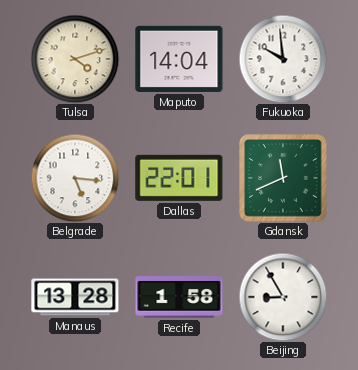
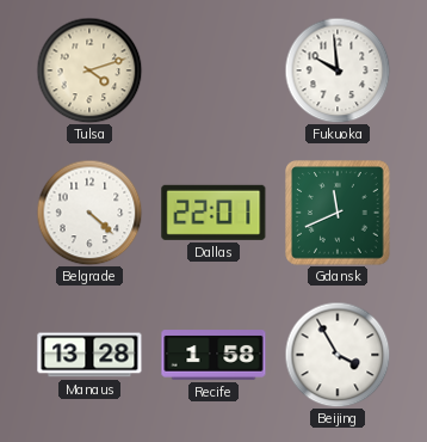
Maputo: 14:04 -> none (179, 59)
Belgrade: 5:16 -> 4:22 (89, 213)
Beijing: 8:55 -> 3:55 (338, 355)
